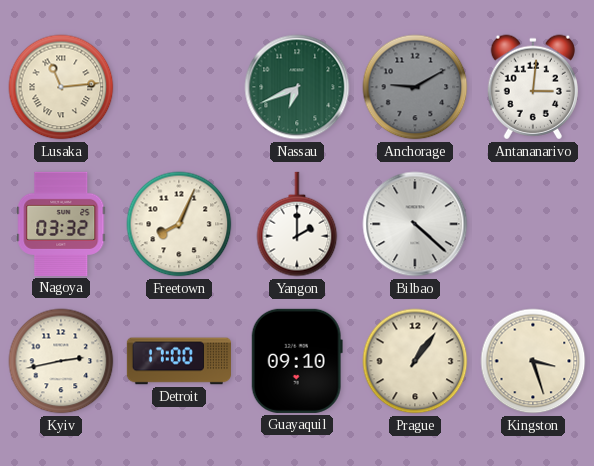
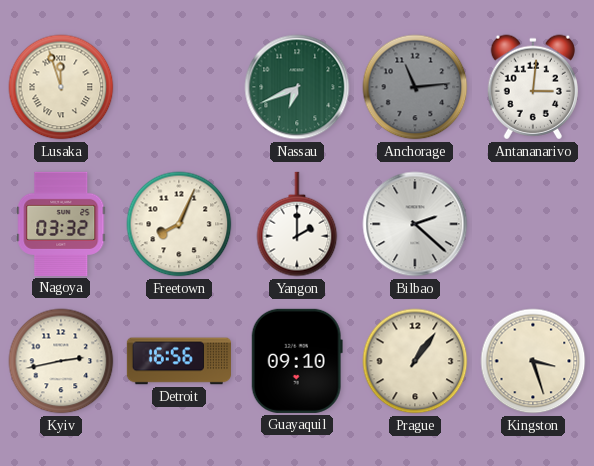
Lusaka: 11:14 -> 11:57 (61, 87)
Anchorage: 9:10 -> 11:14 (415, 87)
Bilbao: 4:22 -> 2:22 (415, 224)
Detroit: 17:00 -> 16:56 (179, 361)
